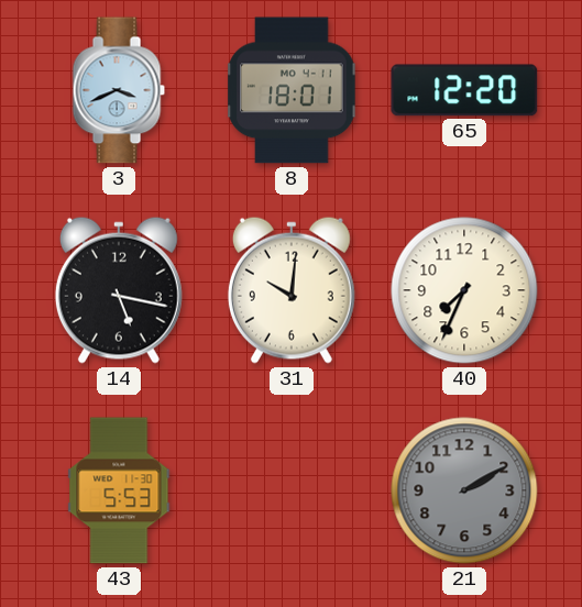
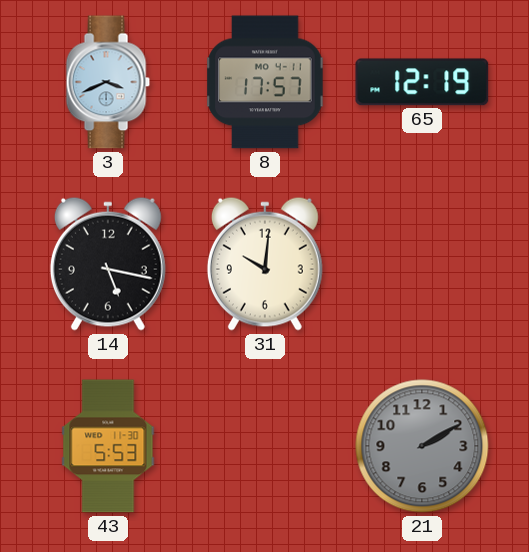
8: 18:01 -> 17:57 (265, 82)
65: 12:20 -> 12:19 (422, 82)
40: 7:34 -> none (464, 290)
